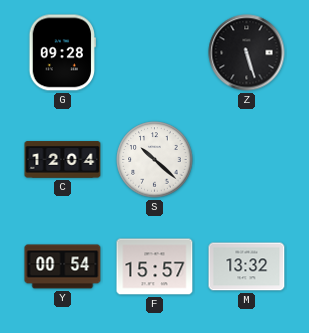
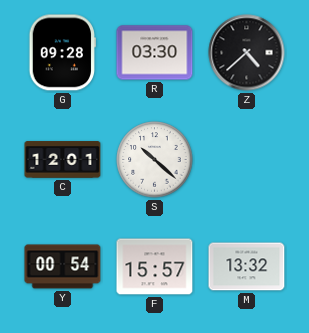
R: none -> 03:30 (155, 53)
Z: 5:27 -> 4:38 (247, 53)
C: 12:04 -> 12:01 (63, 160)
